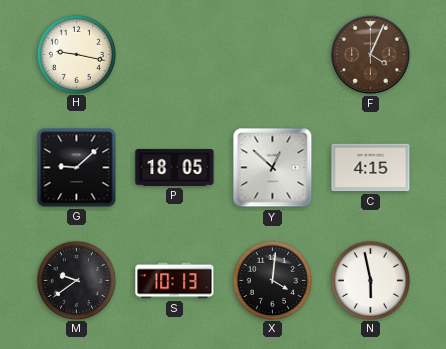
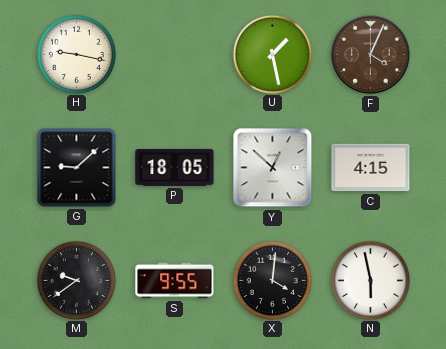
U: none -> 1:28 (272, 54)
S: 10:13 -> 9:55 (175, 281)
